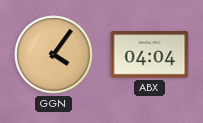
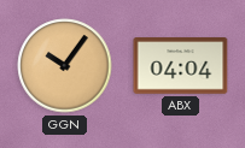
GGN: 4:06 -> 10:06 (65, 66)
